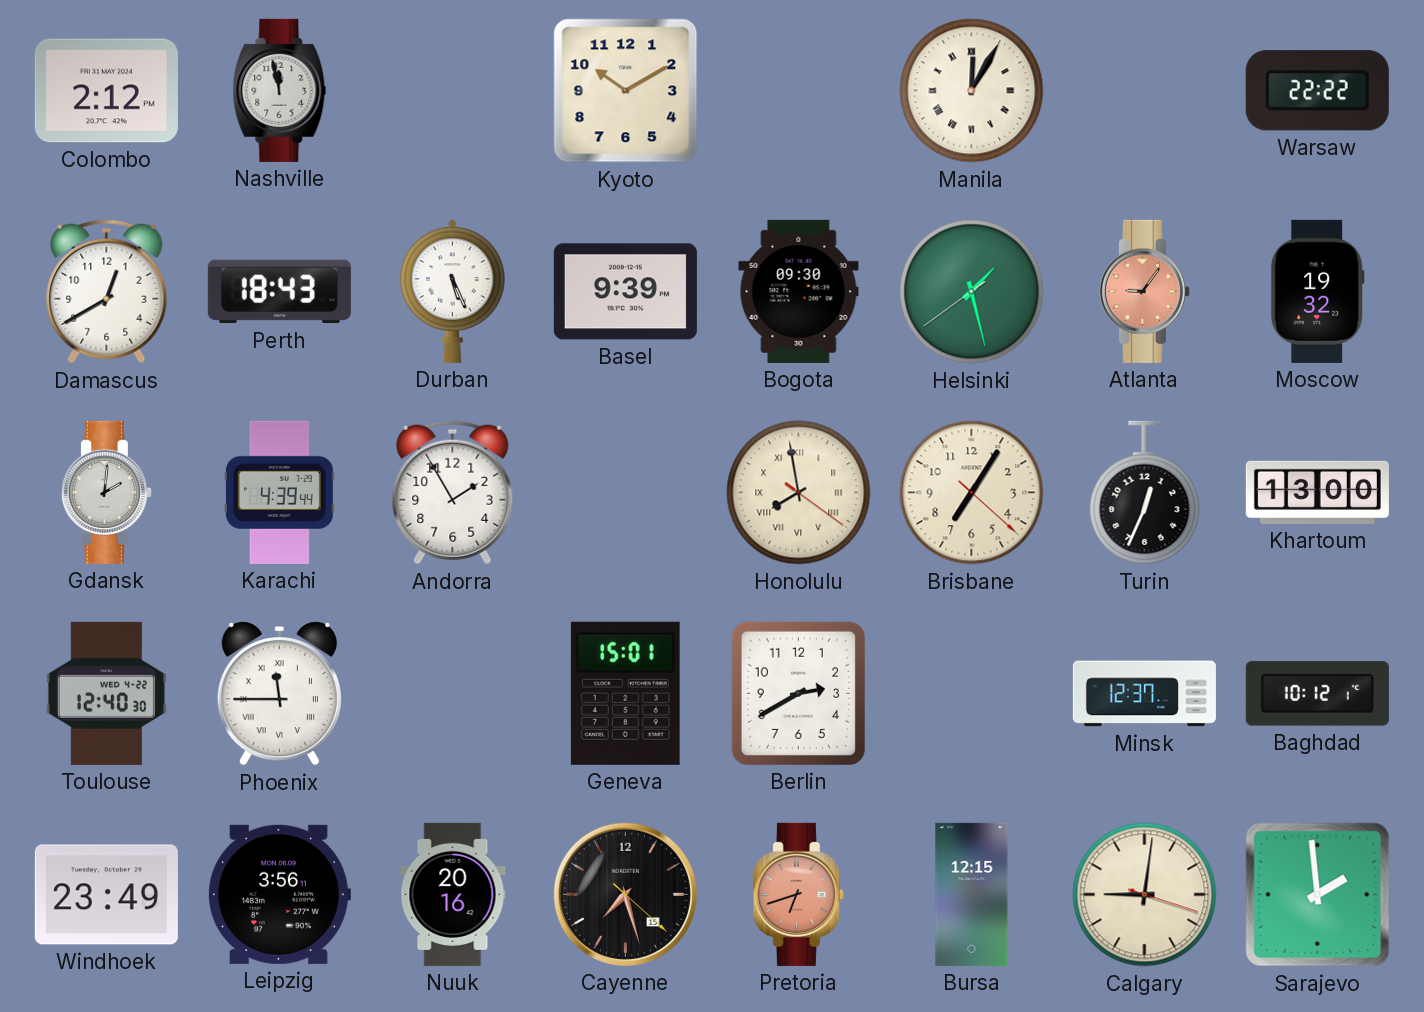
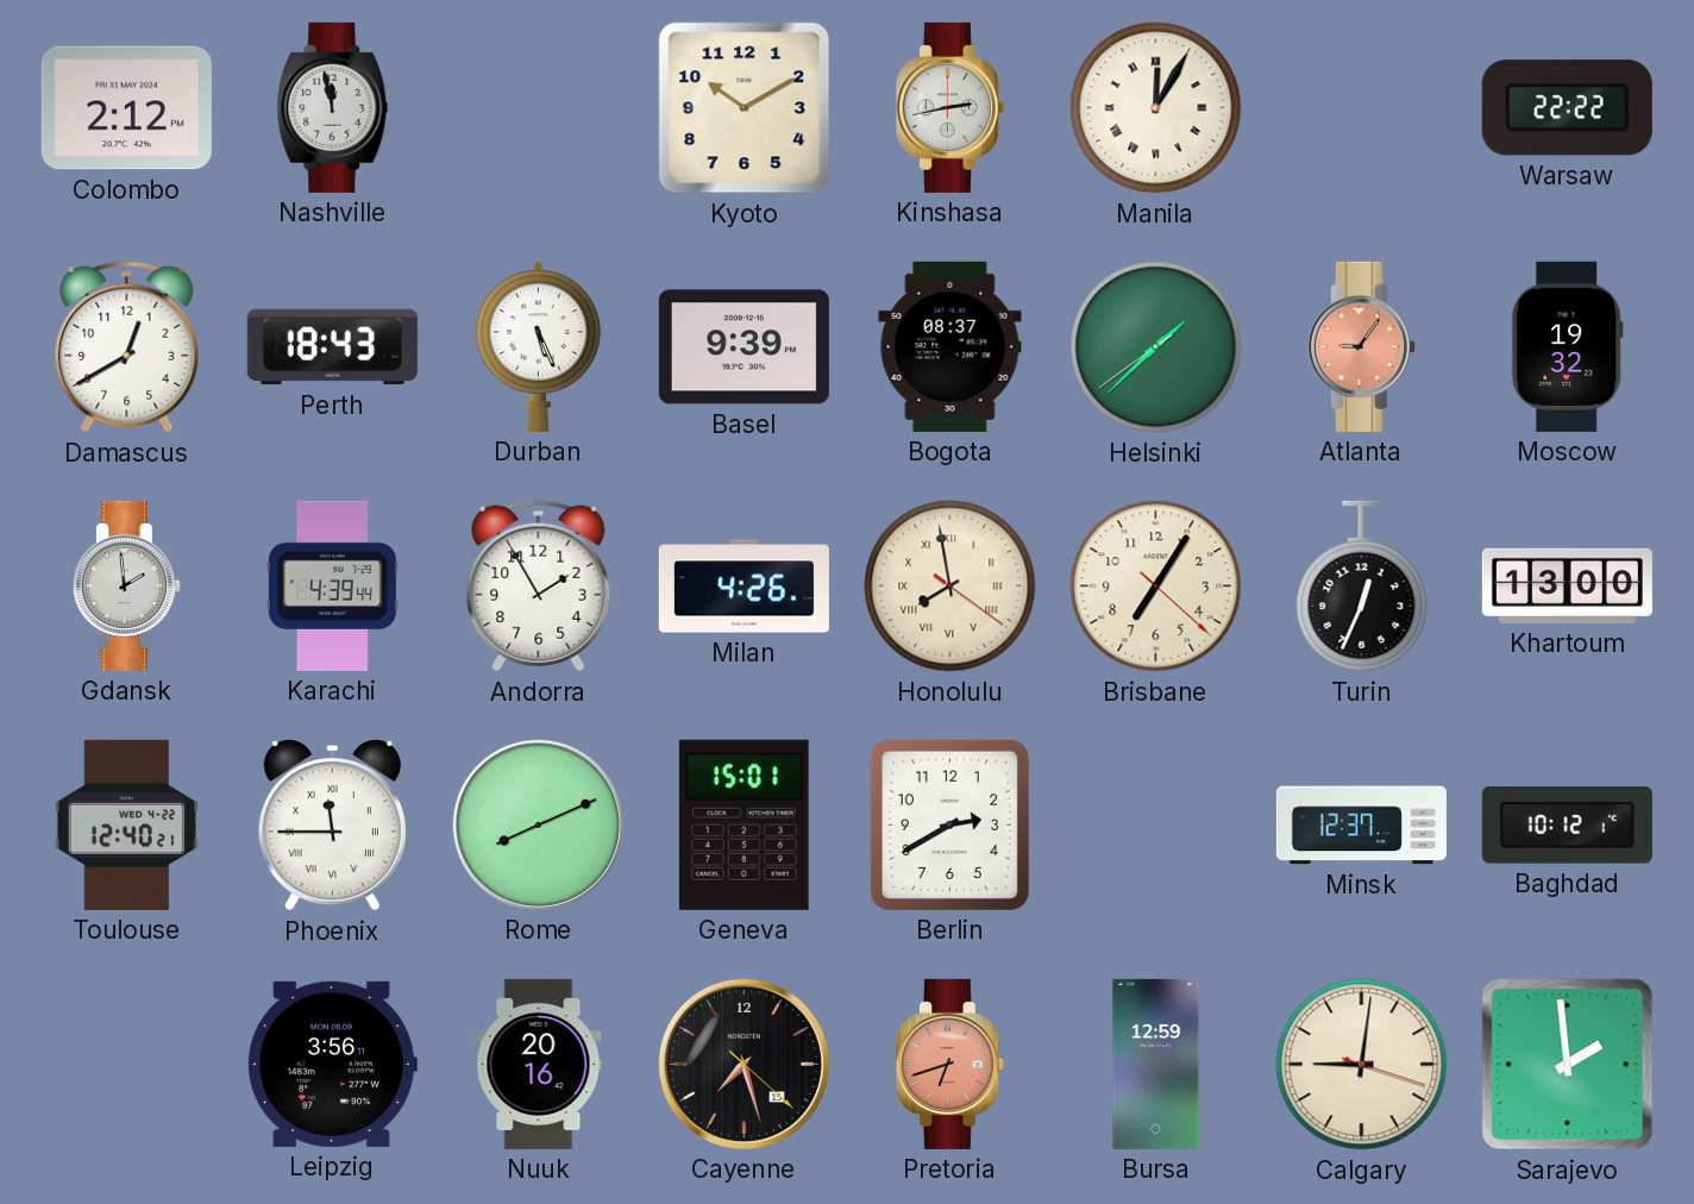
Kinshasa: none -> 2:43 (949, 107)
Bogota: 09:30 -> 08:37 (950, 346)
Helsinki: 1:27 -> 1:37 (1156, 347)
Gdansk: 2:01 -> 1:59 (126, 585)
Milan: none -> 4:26 (744, 587)
Toulouse: 12:40:30 -> 12:40:21 (126, 824)
Rome: none -> 8:11 (538, 824)
Windhoek: 23:49 -> none (106, 895)
Bursa: 12:15 -> 12:59 (1156, 1064)
